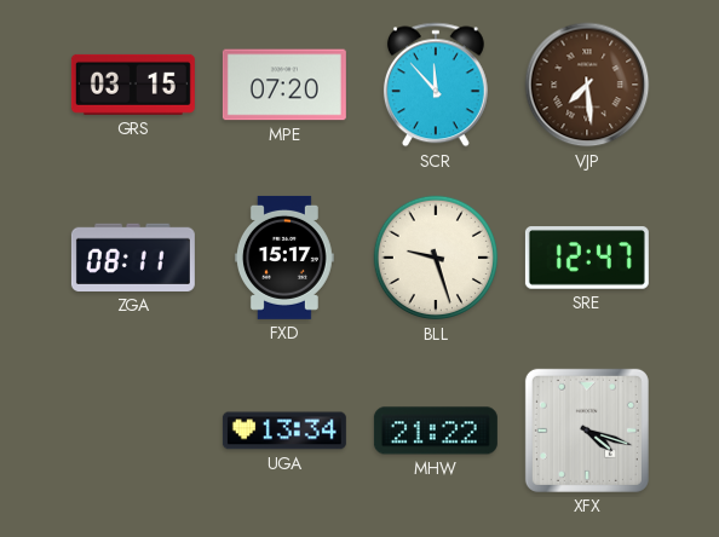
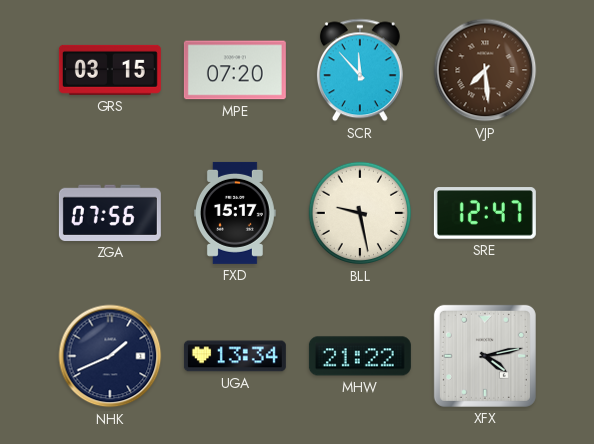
ZGA: 08:11 -> 07:56 (110, 213)
BLL: 9:27 -> 9:28 (360, 213)
NHK: none -> 1:41 (110, 356)
XFX: 4:18 -> 4:13 (485, 356)
